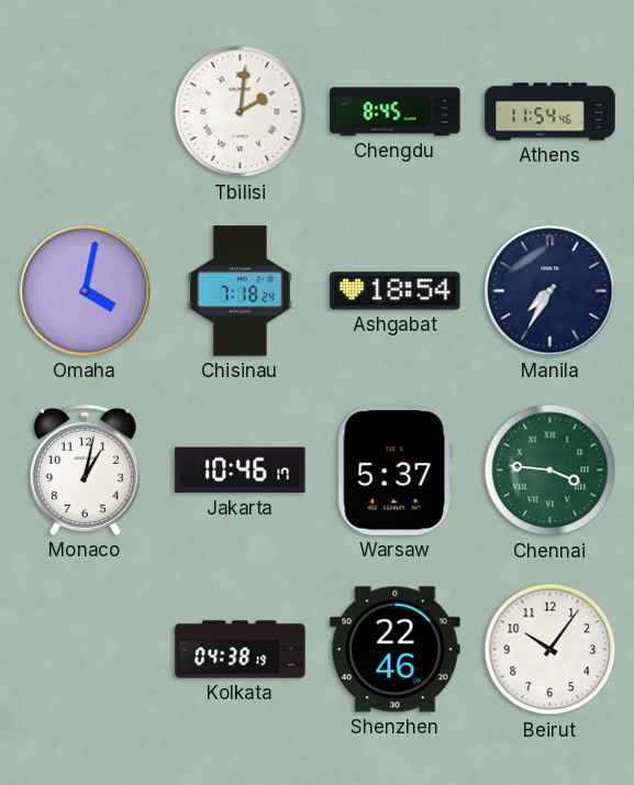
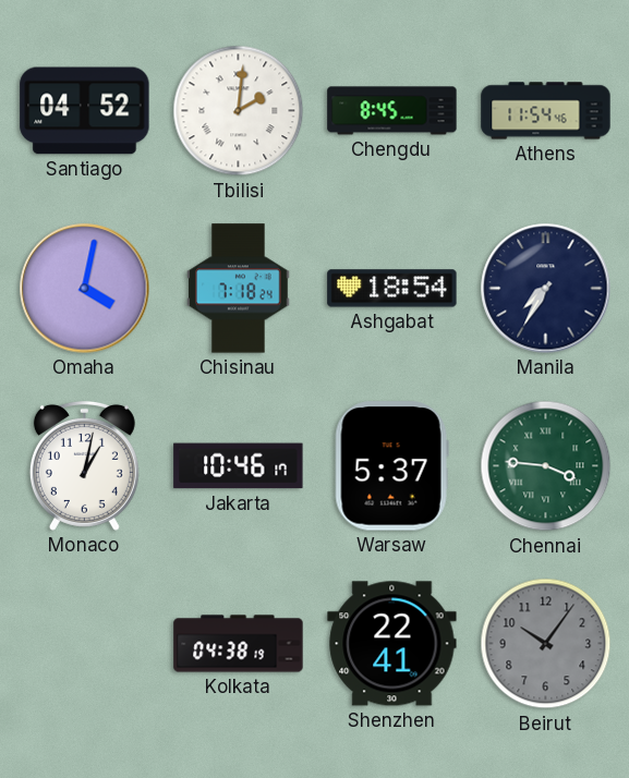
Santiago: none -> 04:52 (85, 111)
Shenzhen: 22:46 -> 22:41 (392, 644)
Beirut dial: white -> grey (546, 644)
